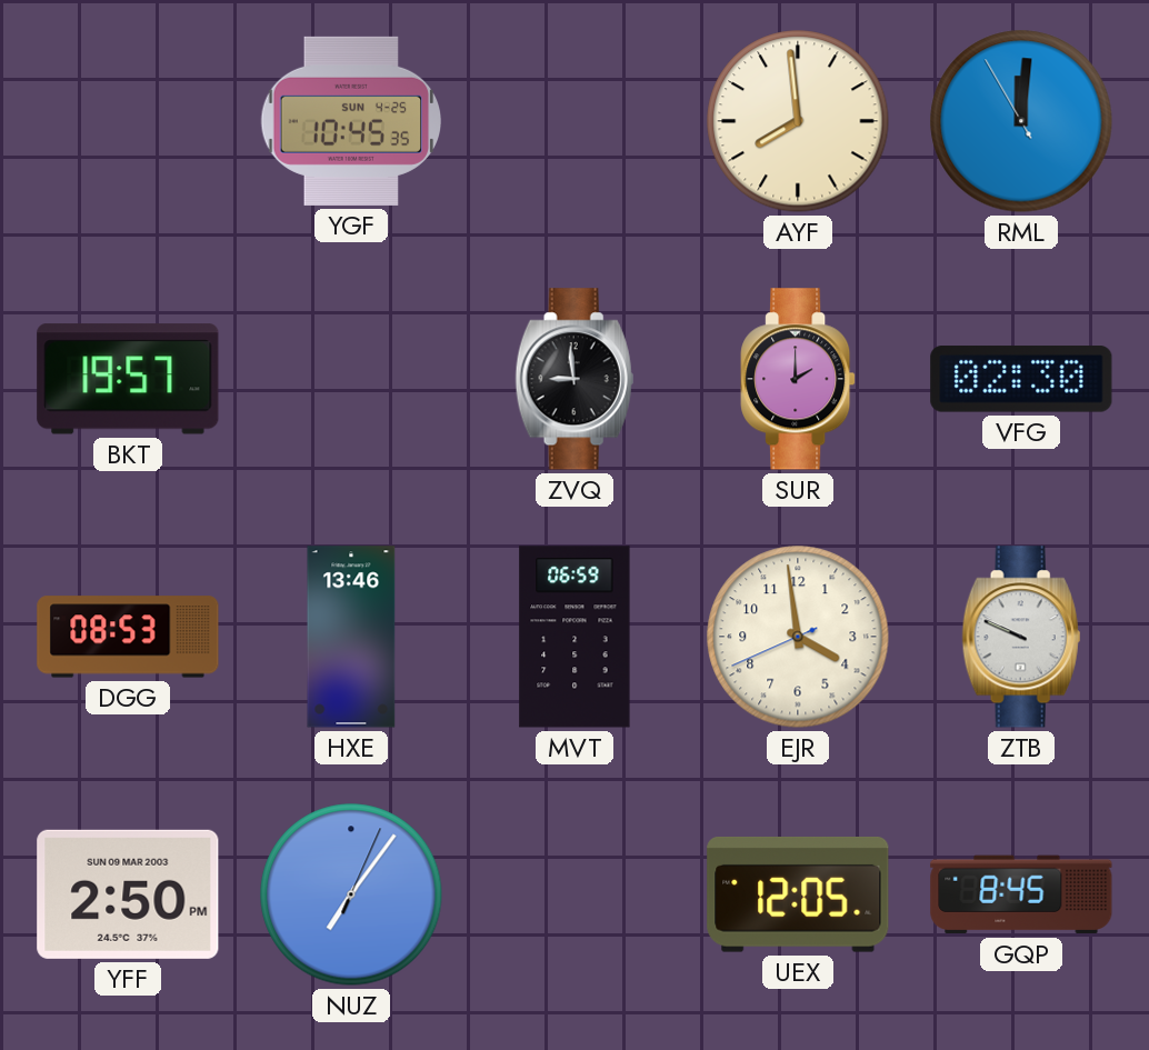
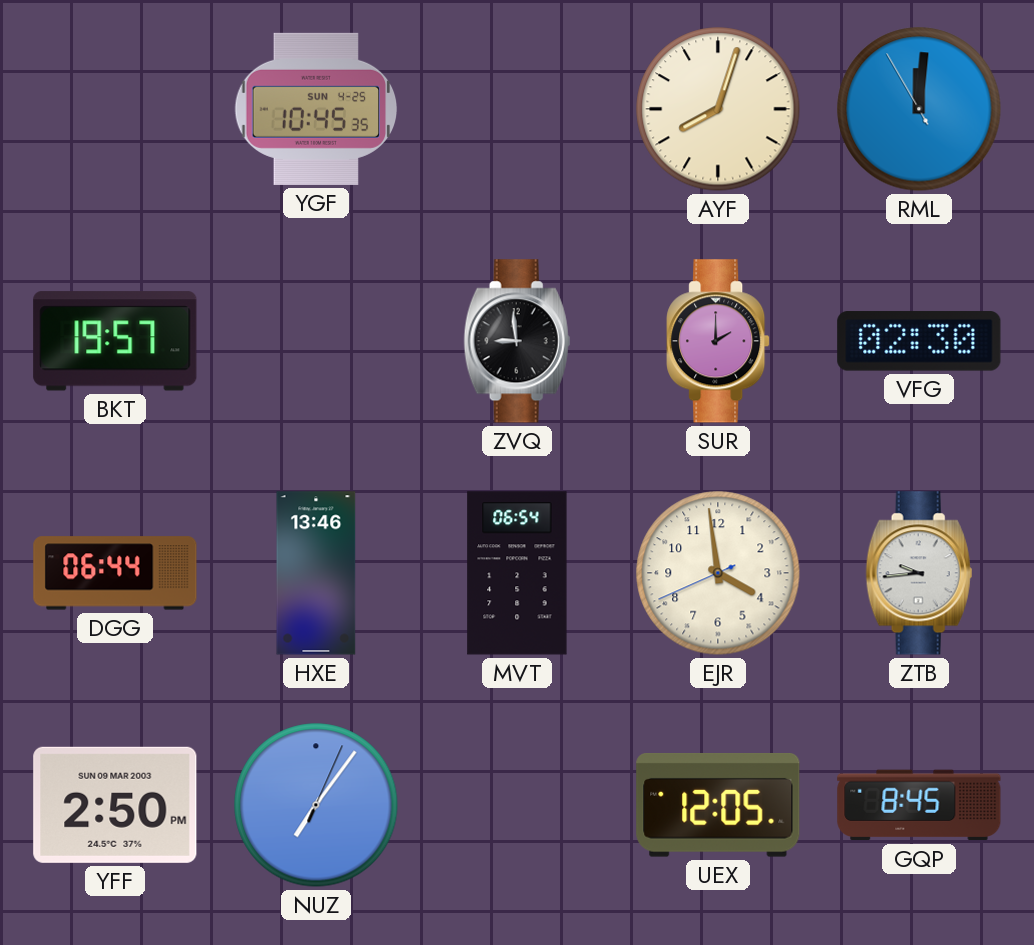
AYF: 7:59 -> 8:03 (718, 109)
DGG: 08:53 -> 06:44 (115, 573)
MVT: 06:59 -> 06:54 (517, 573)
ZTB: 9:49 -> 9:44 (919, 573)
